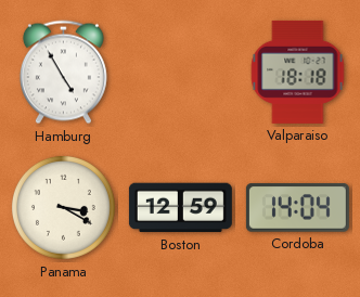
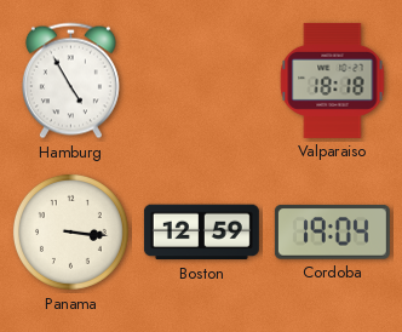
Panama: 3:20 -> 3:16 (70, 231)
Cordoba: 14:04 -> 19:04 (332, 233)
